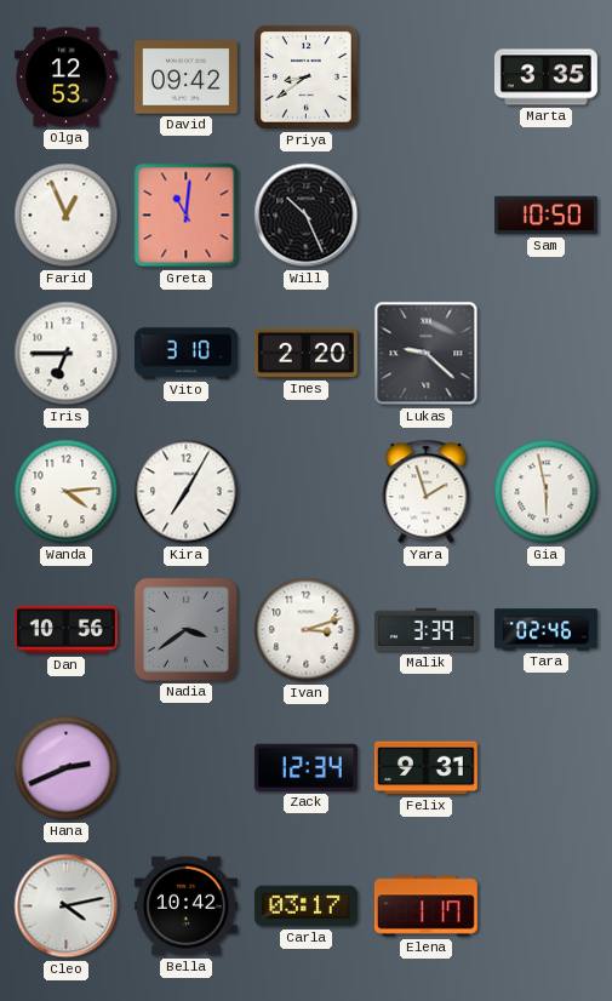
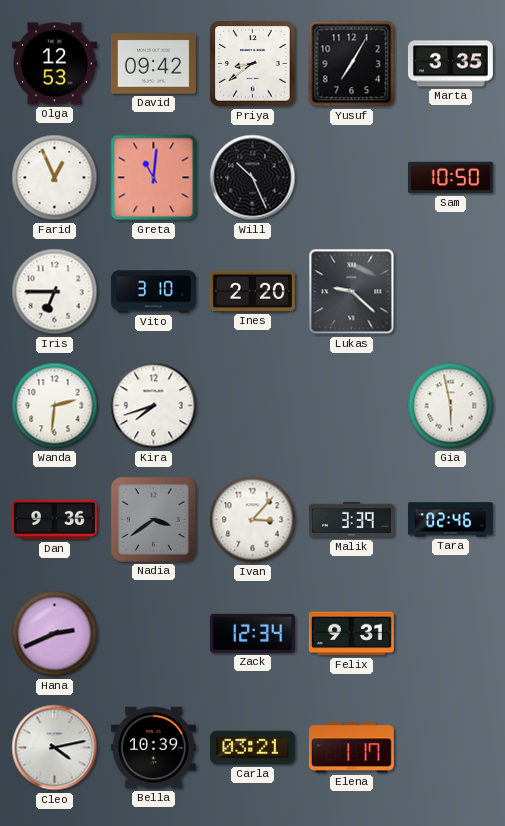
Yusuf: none -> 7:05 (352, 64)
Wanda: 4:14 -> 2:31 (55, 406)
Kira: 7:05 -> 7:42 (154, 406)
Yara: 1:57 -> none (427, 492)
Dan: 10:56 -> 9:36 (54, 520)
Ivan: 3:12 -> 3:07 (253, 520)
Bella: 10:42 -> 10:39 (153, 748)
Carla: 03:17 -> 03:21 (252, 748)
